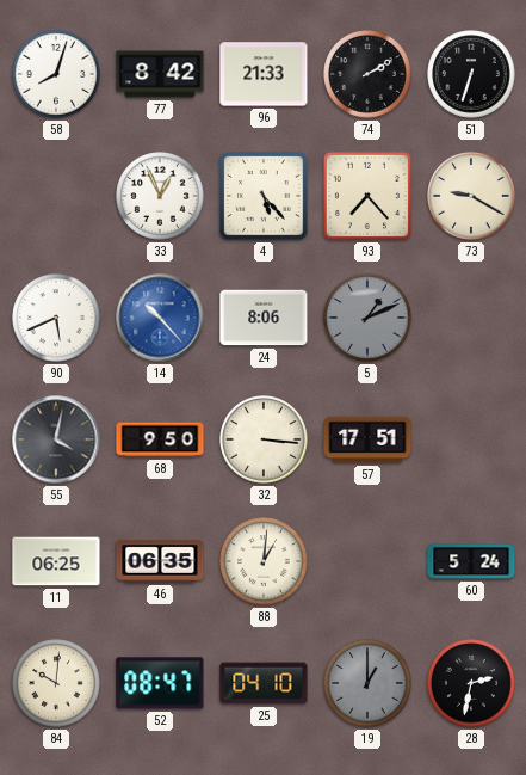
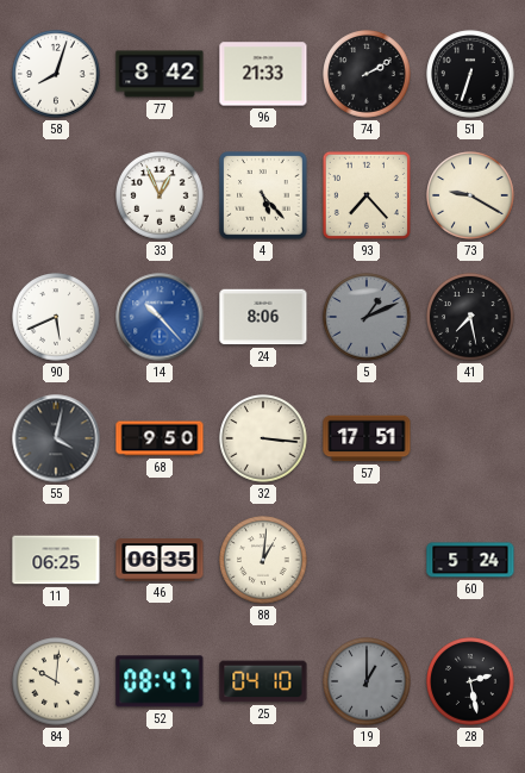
41: none -> 7:28 (470, 317)
28: 2:32 -> 2:28 (470, 681)
